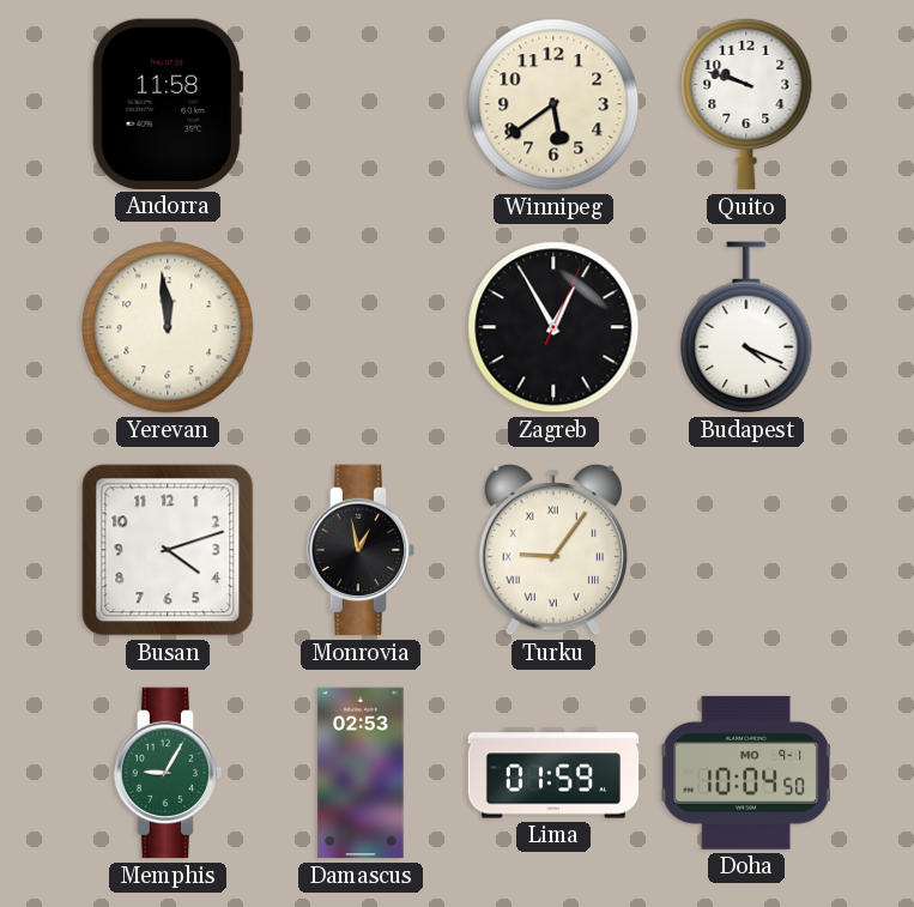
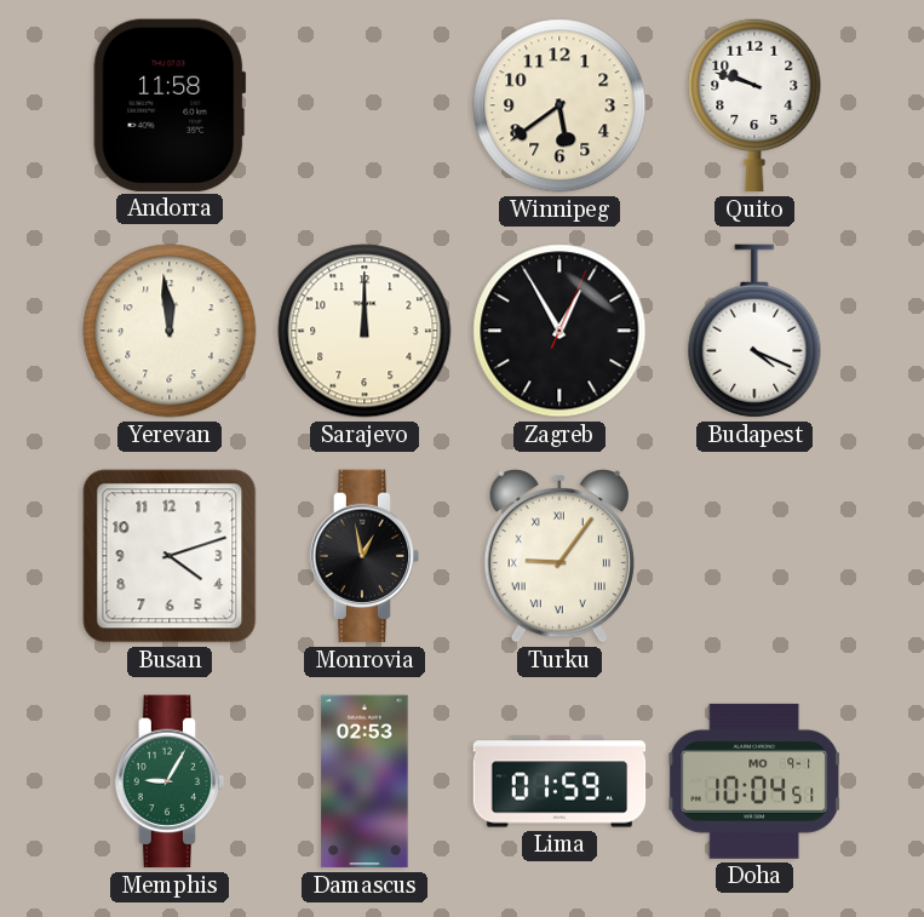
Sarajevo: none -> 12:00 (365, 331)
Doha: 10:04:50 -> 10:04:51 (754, 781)
